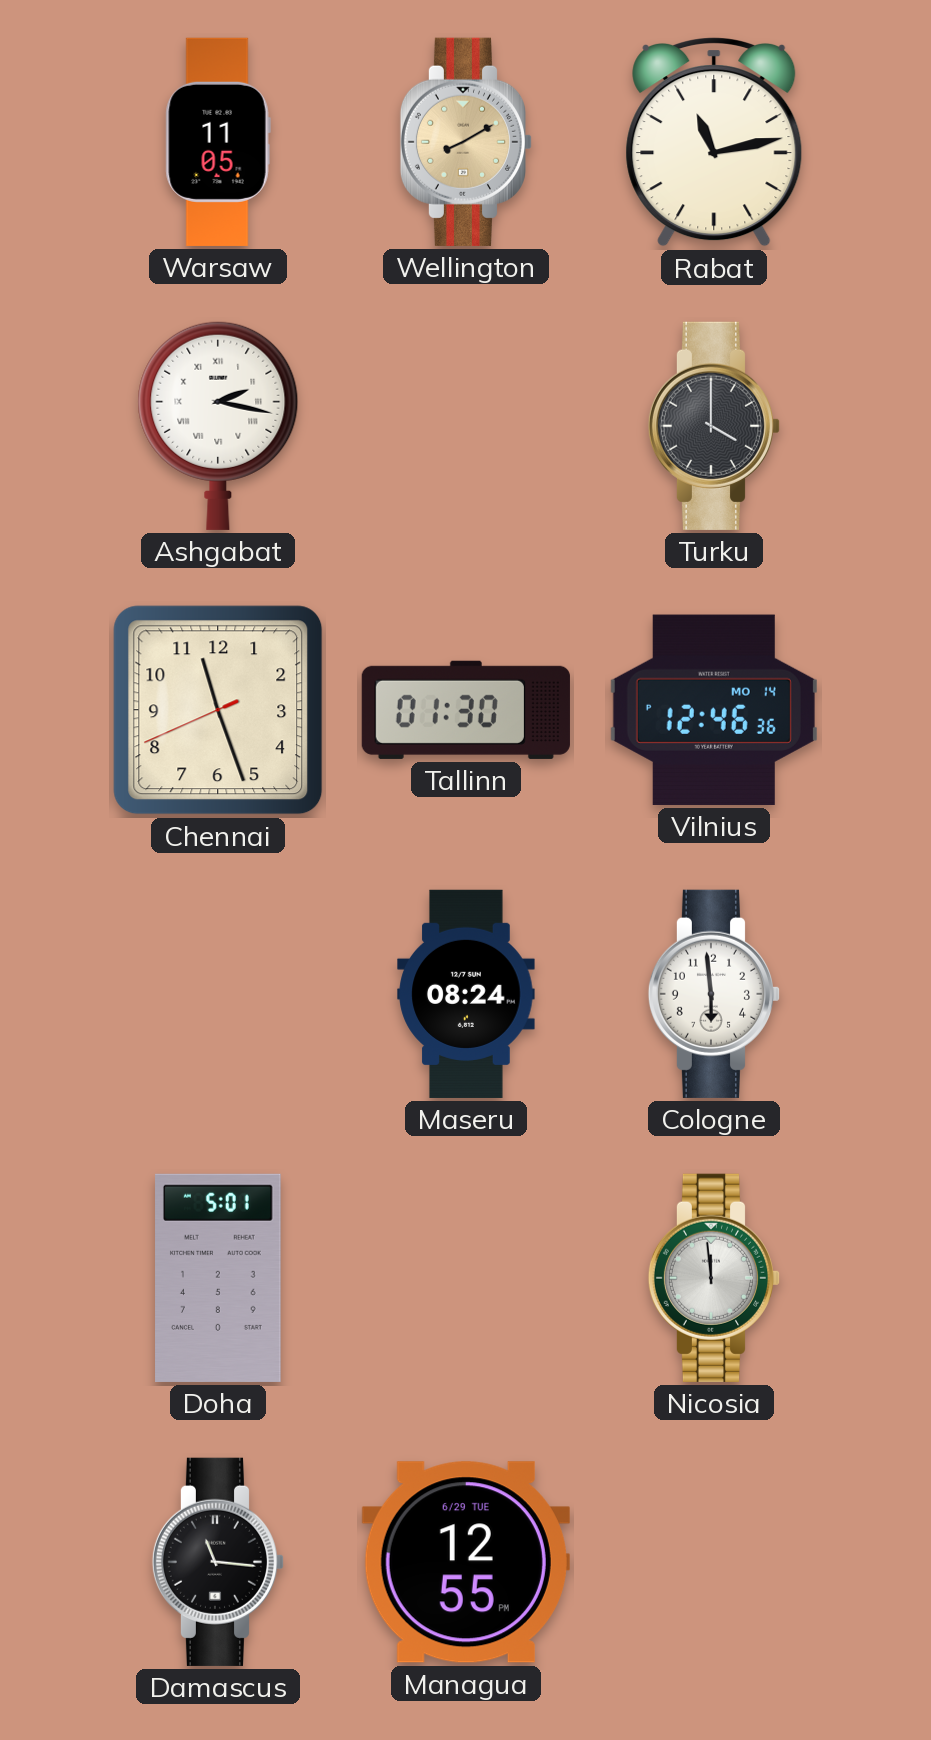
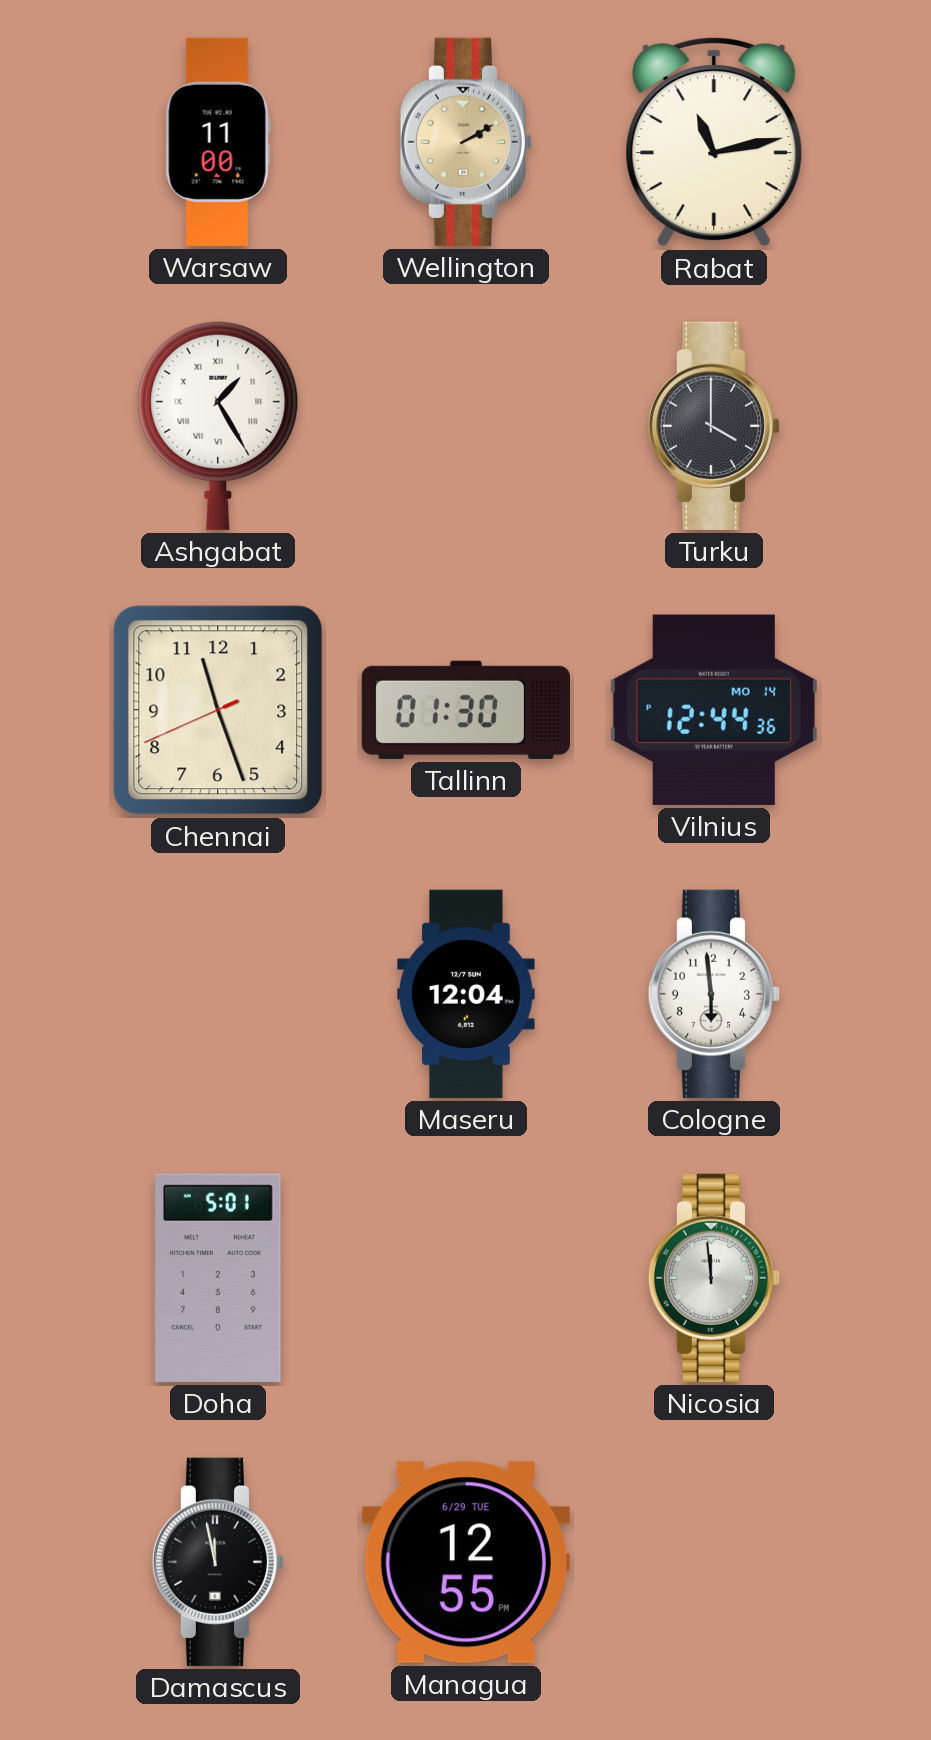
Warsaw: 11:05 -> 11:00 (218, 142)
Wellington: 8:10 -> 2:10 (466, 142)
Ashgabat: 2:17 -> 1:25 (218, 425)
Vilnius: 12:46 -> 12:44 (714, 710)
Maseru: 08:24 -> 12:04 (466, 994)
Damascus: 11:16 -> 11:58 (218, 1562)
